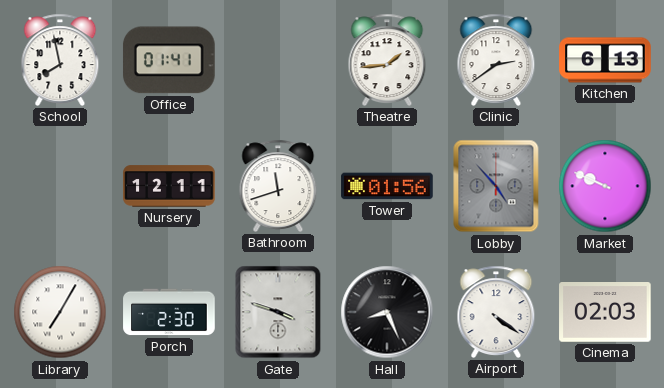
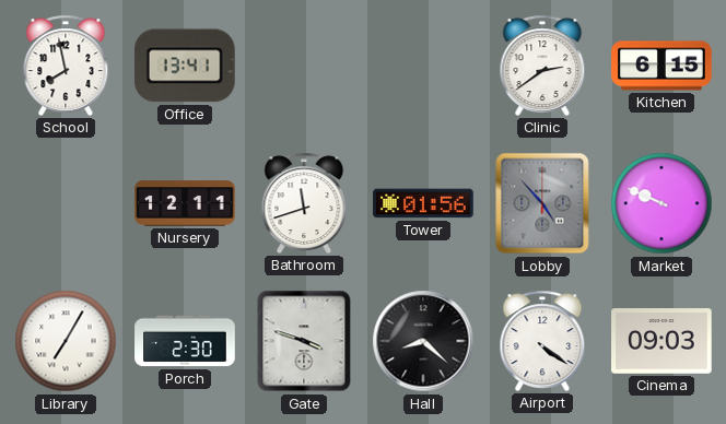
Office: 01:41 -> 13:41 (185, 66)
Theatre: 1:44 -> none (387, 60)
Kitchen: 6:13 -> 6:15 (661, 66)
Hall: 8:26 -> 8:22 (423, 341)
Cinema: 02:03 -> 09:03 (661, 342)
